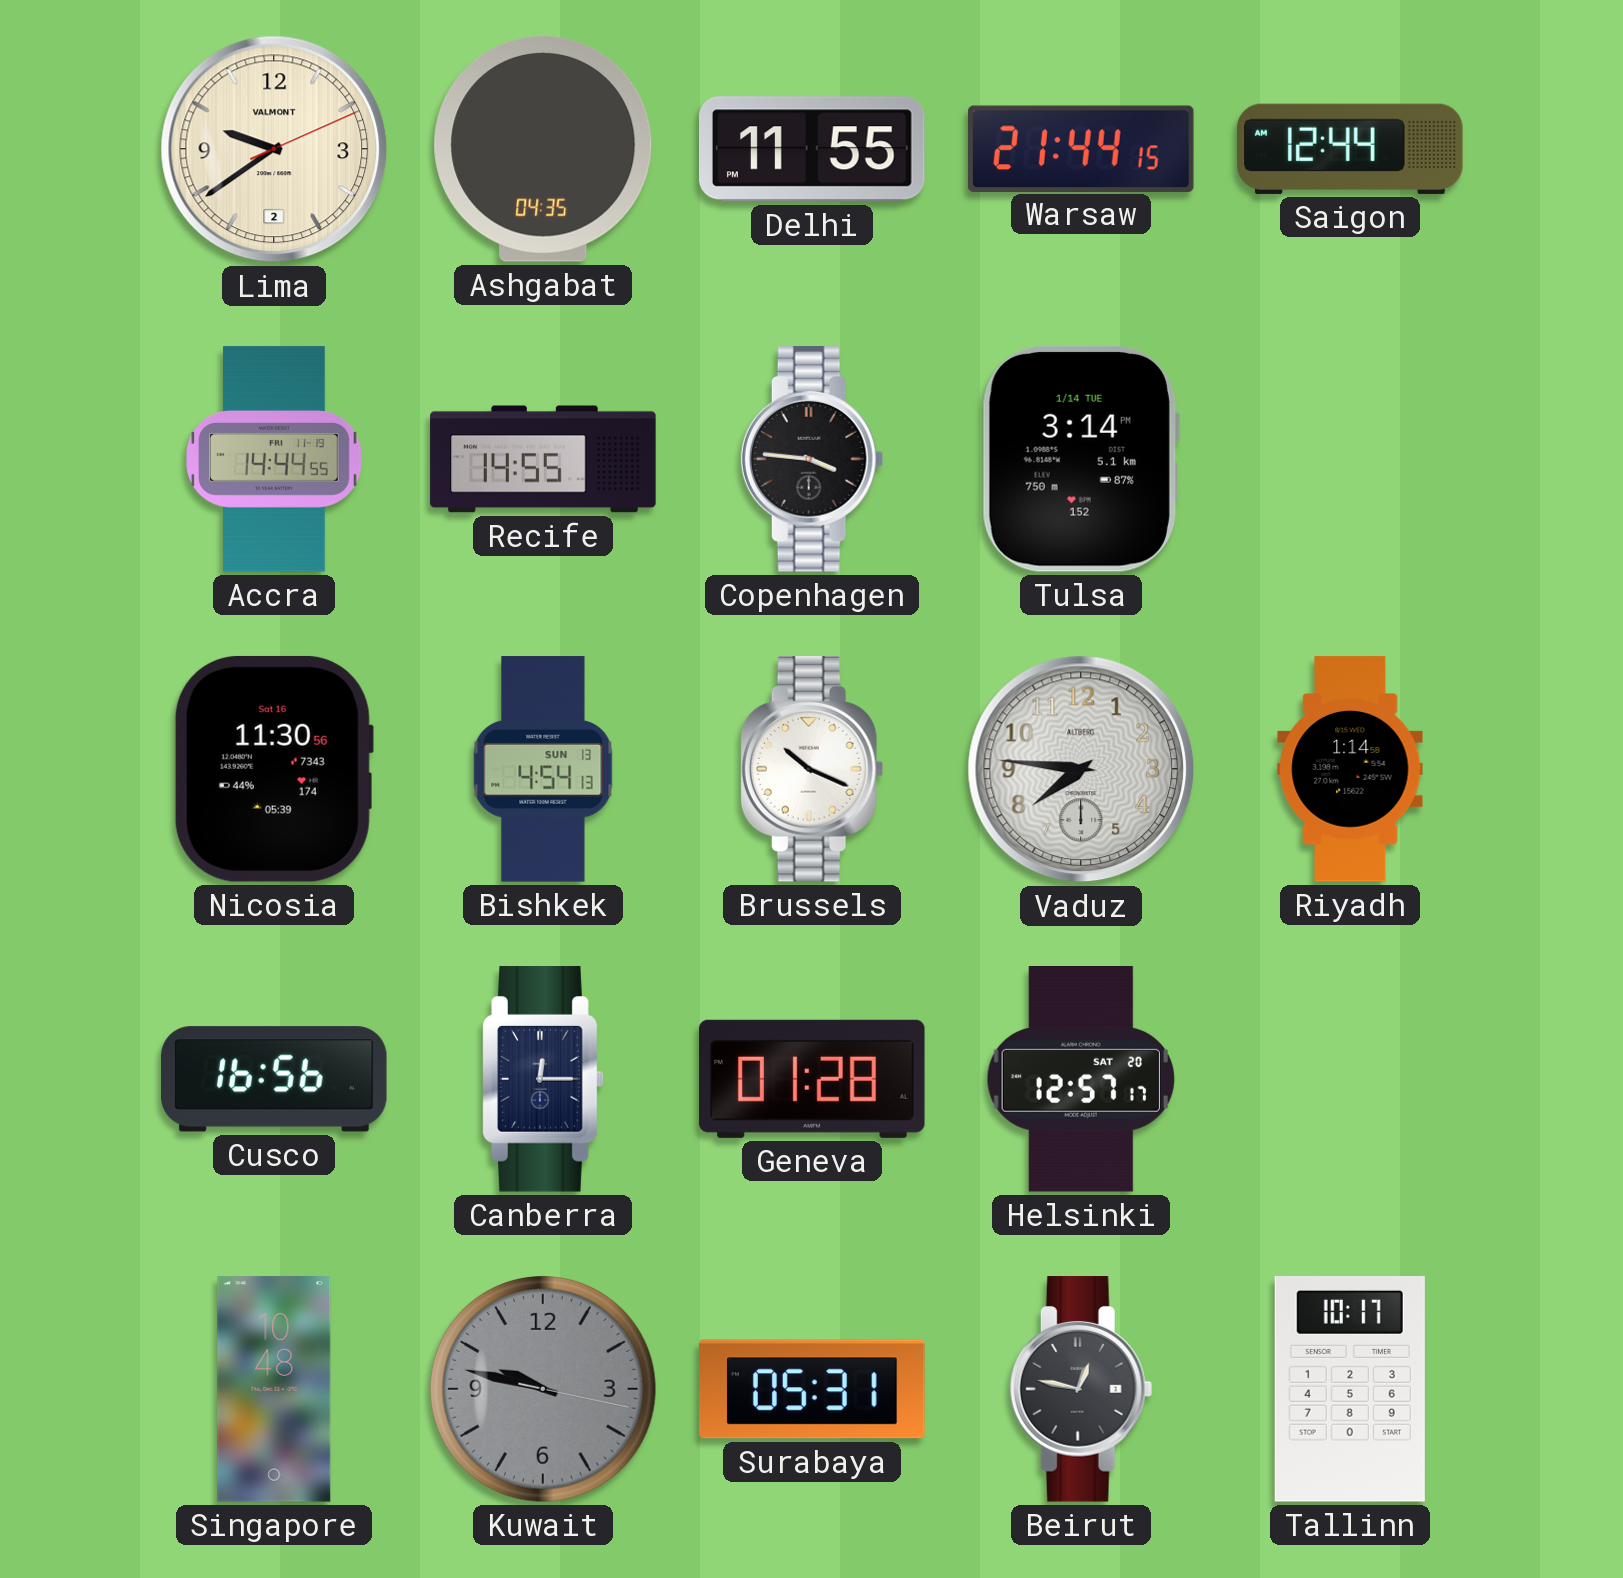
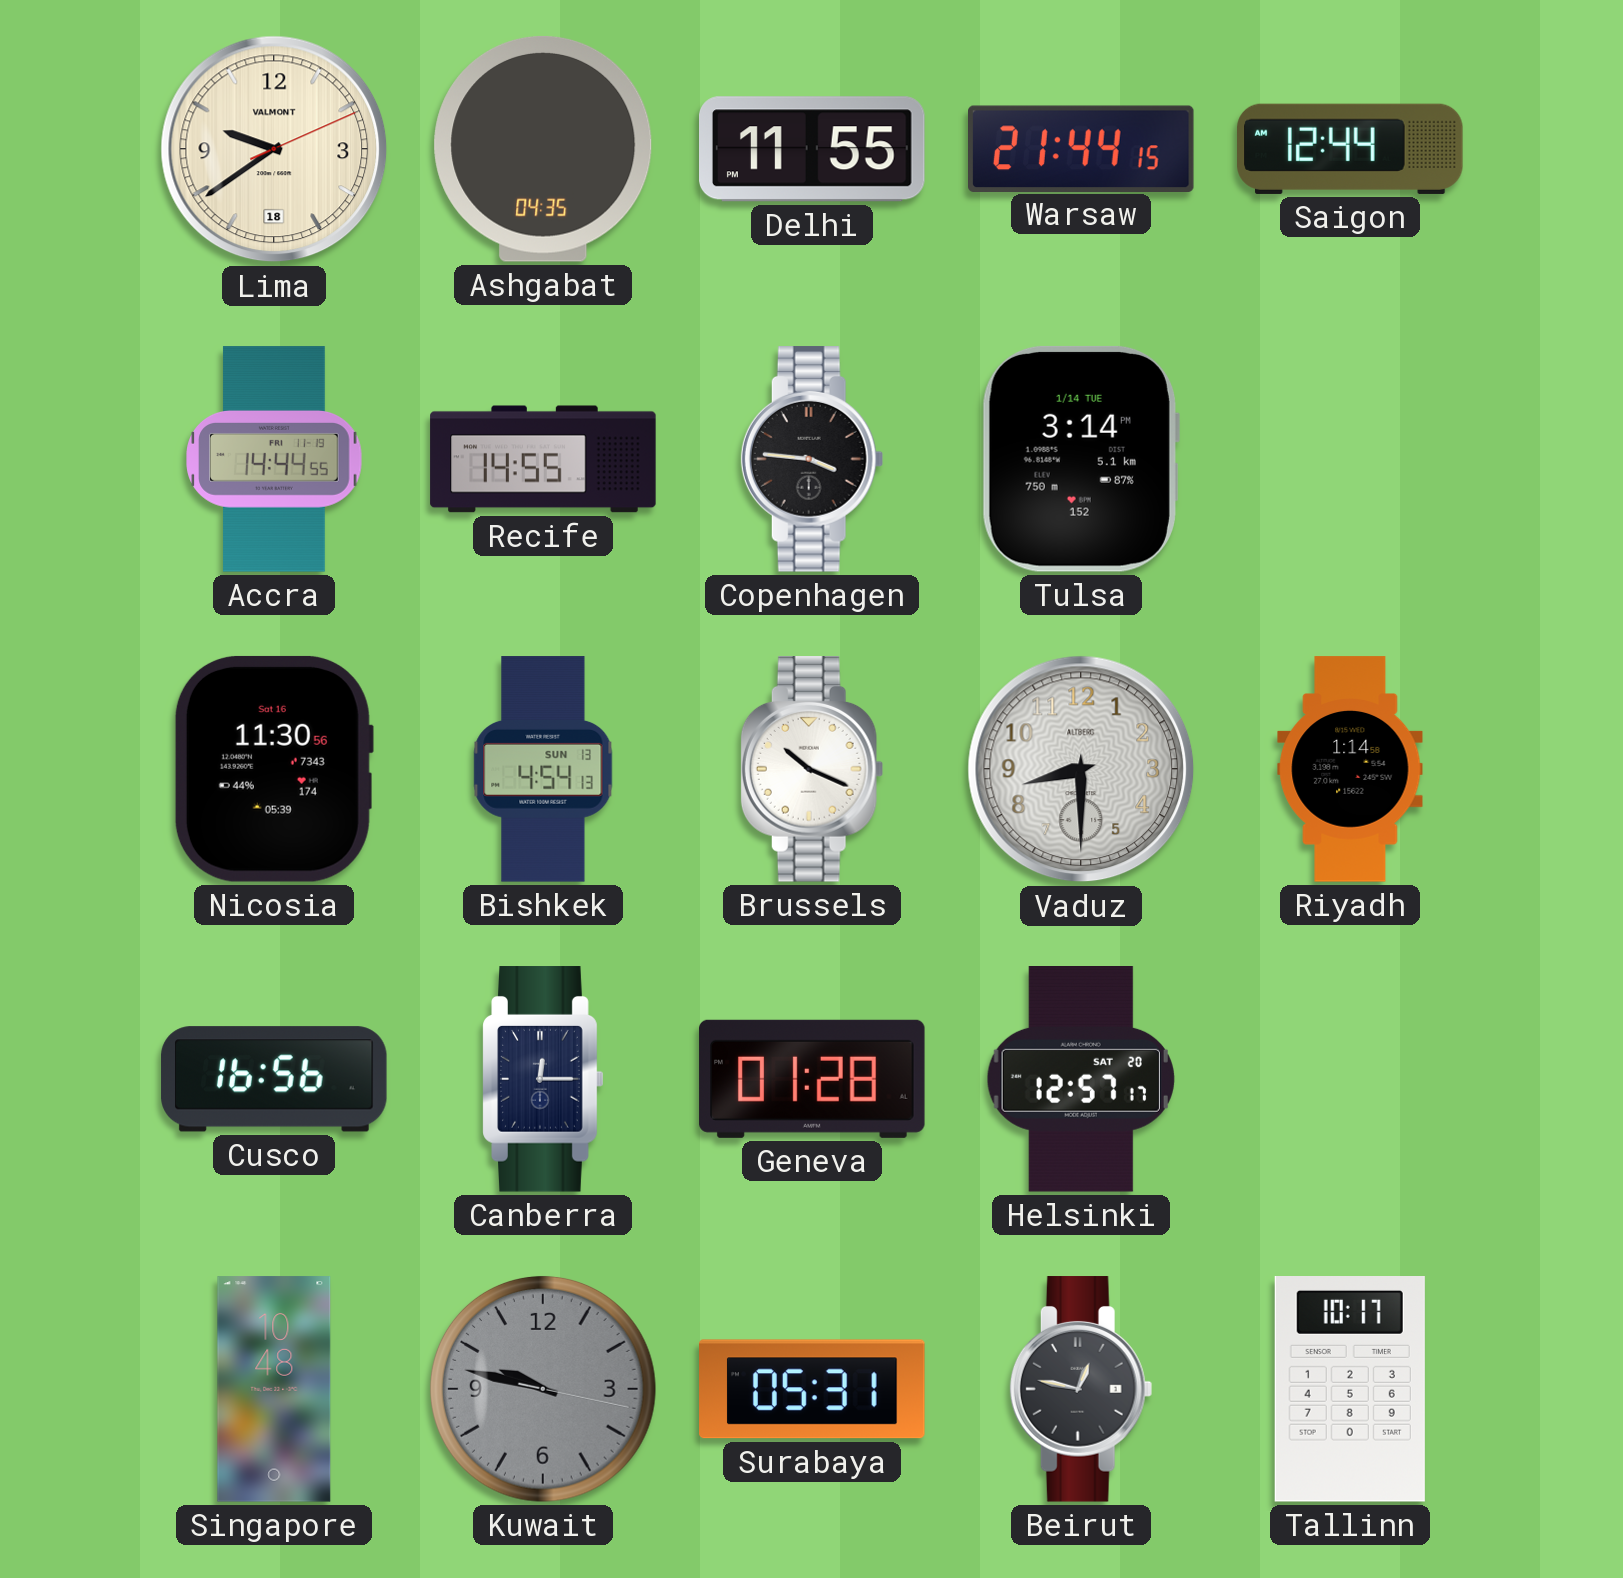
Lima date: 2 -> 18 (274, 149)
Vaduz: 7:46 -> 8:30 (1081, 769)
